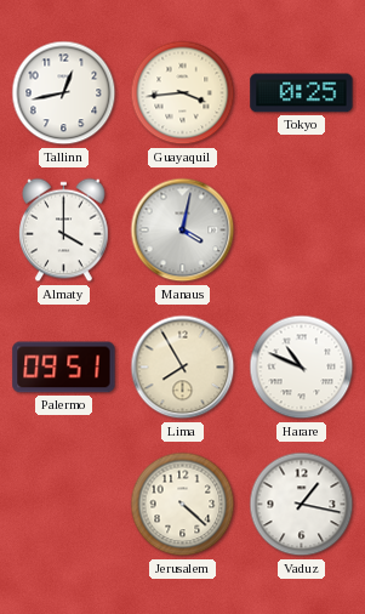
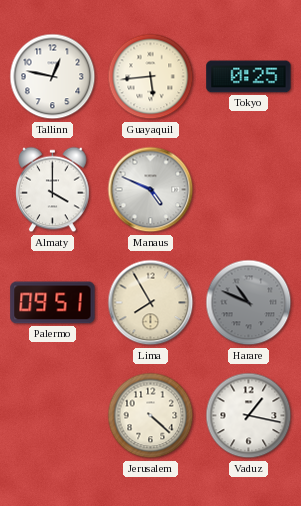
Tallinn: 12:43 -> 12:47 (53, 77)
Guayaquil: 3:44 -> 5:44 (151, 77)
Manaus: 4:02 -> 4:49 (151, 190)
Harare dial: white -> grey (249, 303)
